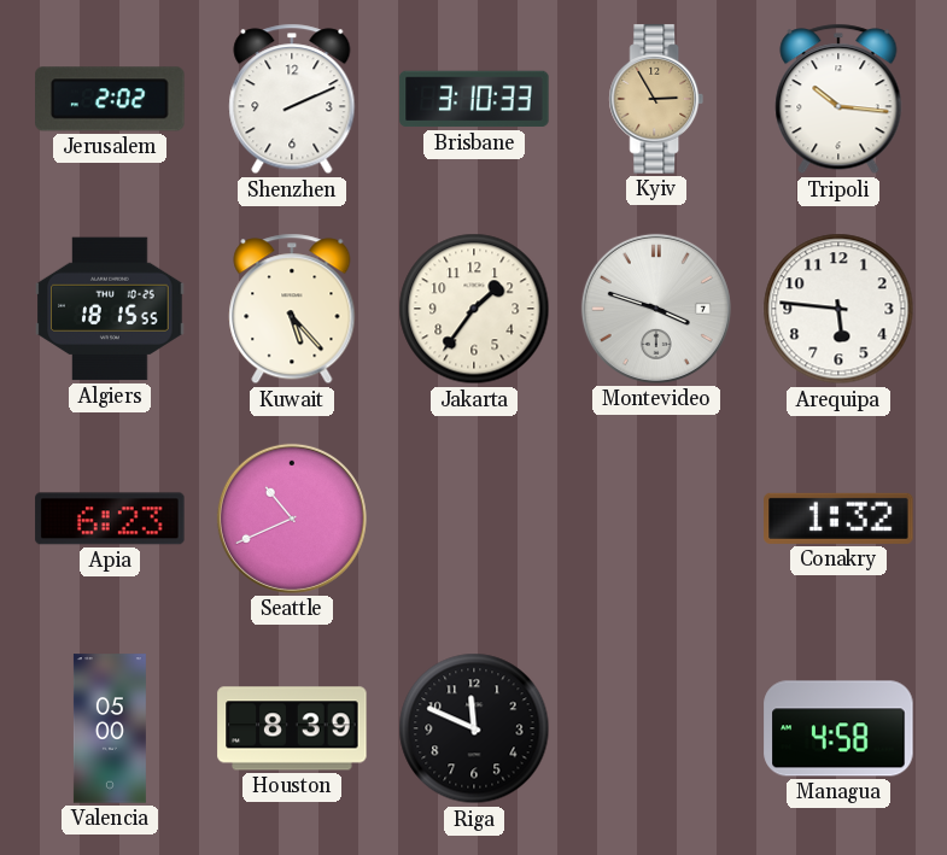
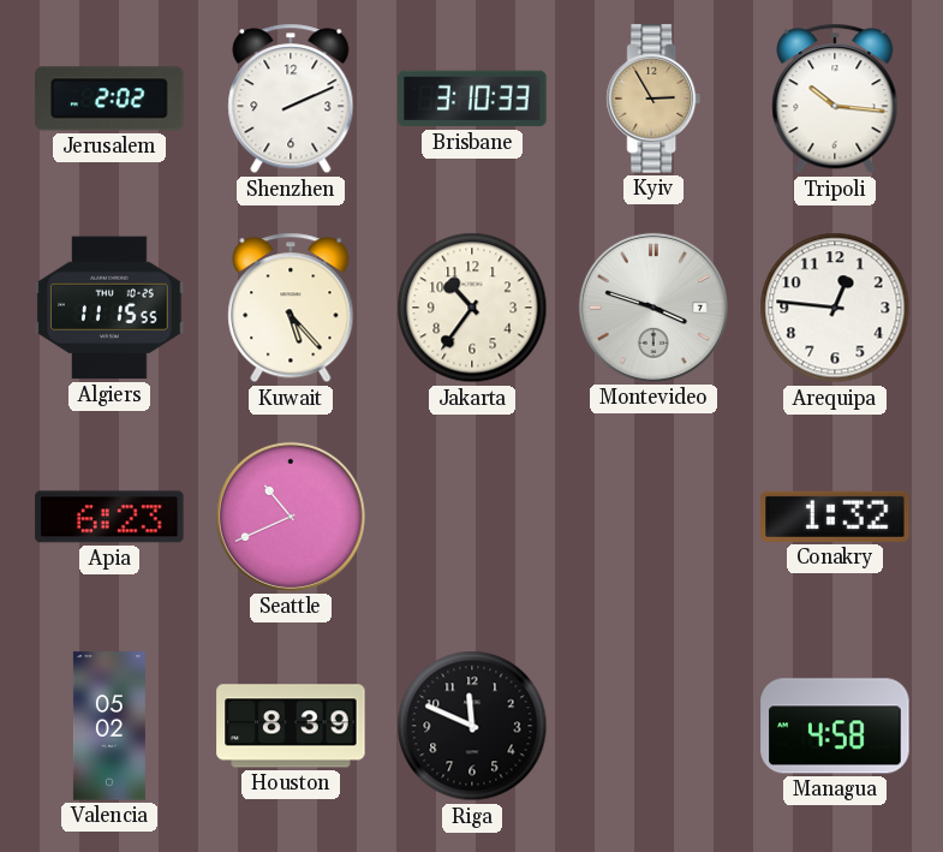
Algiers: 18:15 -> 11:15 (109, 308)
Jakarta: 1:36 -> 10:36 (472, 308)
Arequipa: 5:46 -> 12:46 (835, 308)
Valencia: 05:00 -> 05:02 (109, 726)
